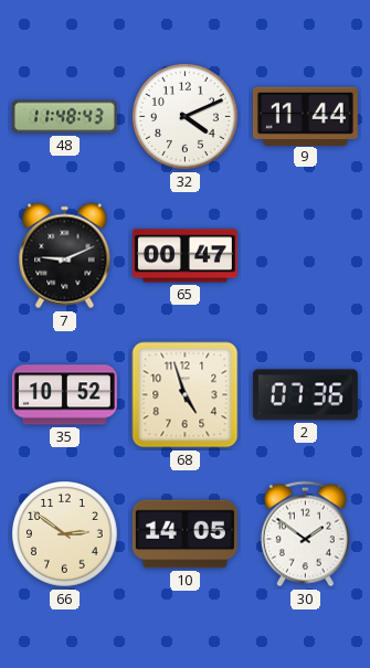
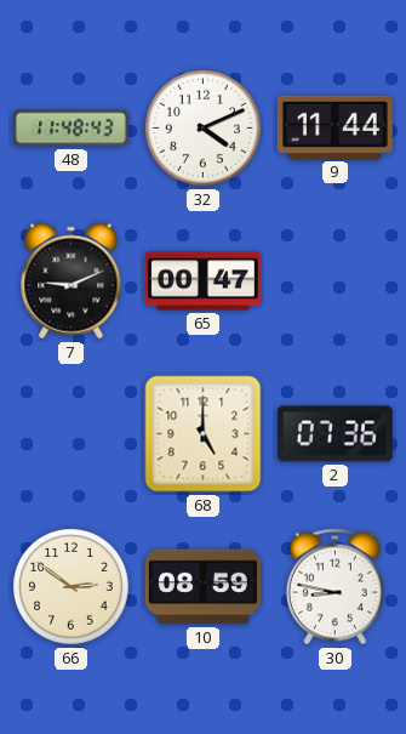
35: 10:52 -> none (64, 395)
68: 4:57 -> 5:00 (204, 434)
10: 14:05 -> 08:59 (202, 587)
30: 1:51 -> 8:47 (334, 587)
